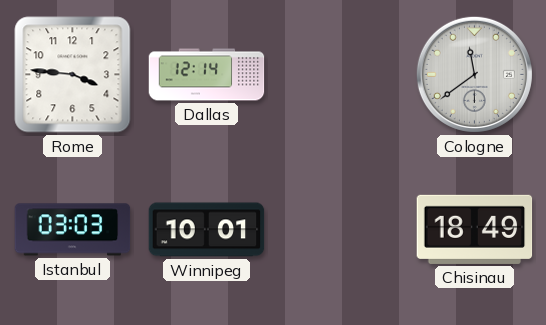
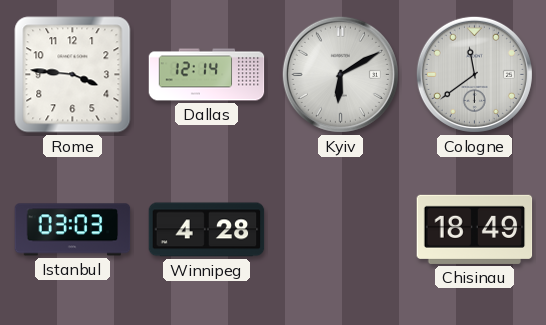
Kyiv: none -> 6:10 (340, 74)
Winnipeg: 10:01 -> 4:28 (207, 230)
